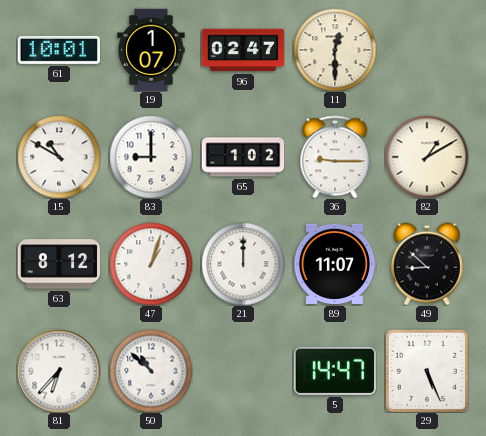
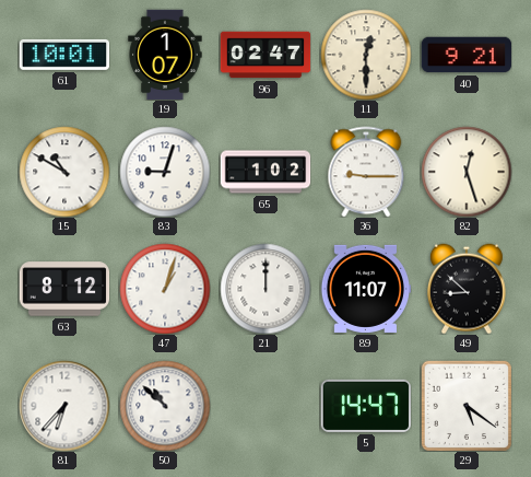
40: none -> 9:21 (467, 55)
83: 9:00 -> 9:03 (165, 172)
82: 1:10 -> 12:27 (467, 172)
29: 5:26 -> 5:21 (467, 406)
